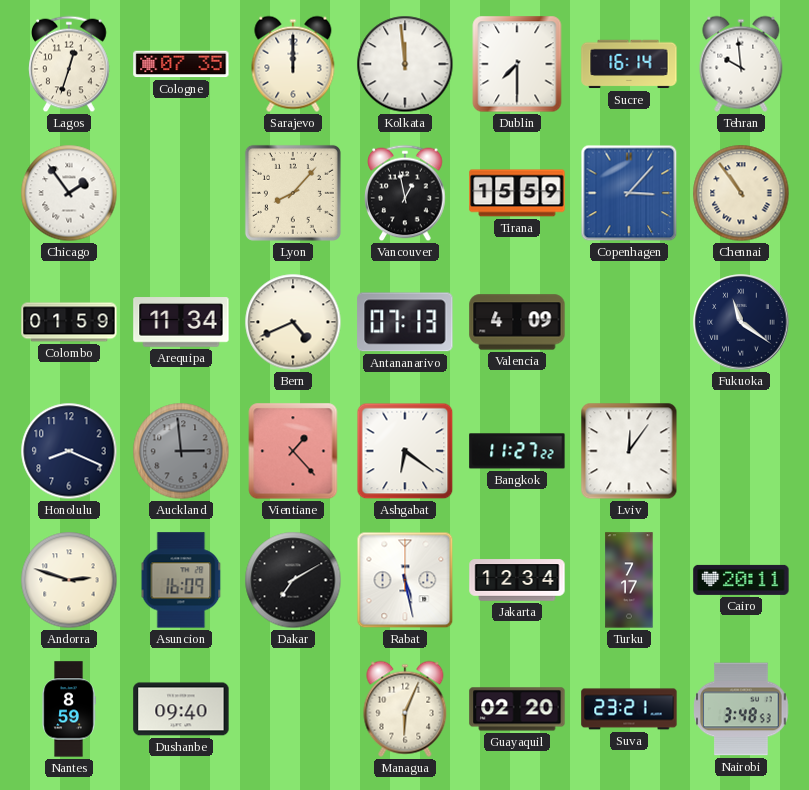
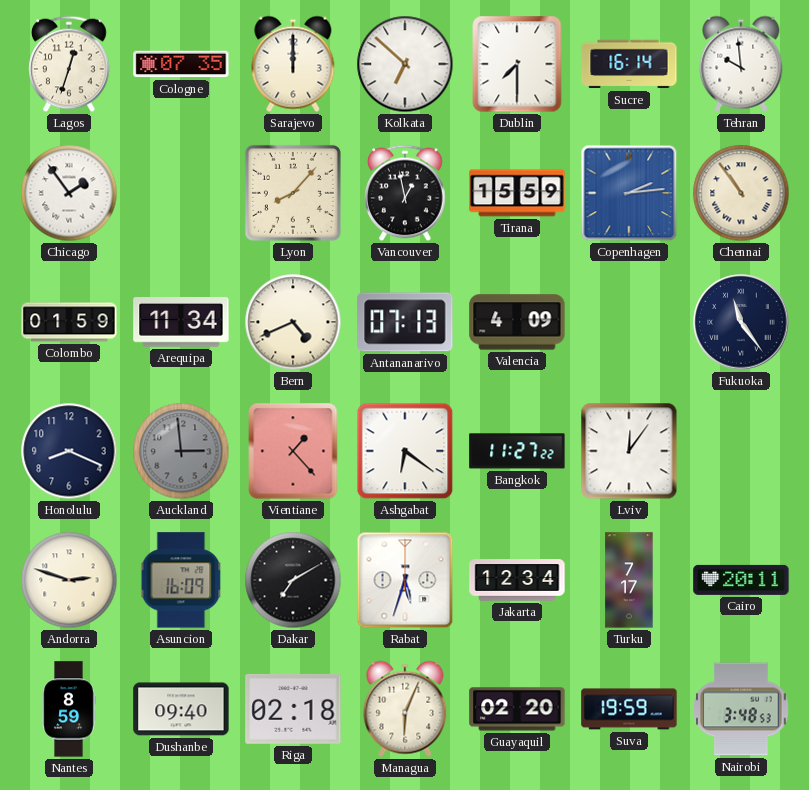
Kolkata: 11:59 -> 6:52 (405, 64)
Copenhagen: 3:07 -> 2:14 (629, 193)
Fukuoka: 11:21 -> 11:24 (741, 322)
Rabat: 5:28 -> 5:33 (405, 580)
Riga: none -> 02:18 (293, 709)
Suva: 23:21 -> 19:59 (629, 709)
